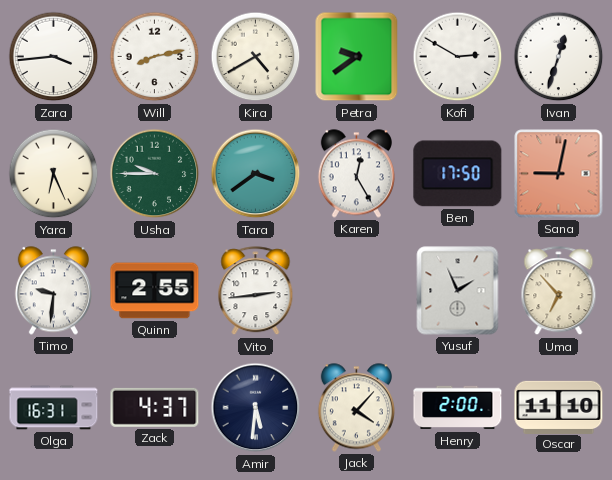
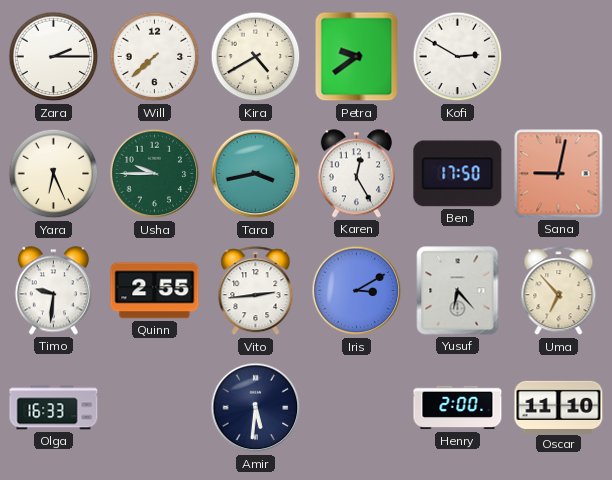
Zara: 3:44 -> 2:15 (54, 57)
Will: 8:13 -> 7:38 (155, 57)
Ivan: 12:33 -> none (559, 57)
Tara: 3:39 -> 3:43 (256, 174)
Iris: none -> 3:10 (357, 291)
Yusuf: 1:56 -> 6:23 (458, 291)
Olga: 16:31 -> 16:33 (54, 408)
Zack: 4:37 -> none (155, 407)
Jack: 4:07 -> none (356, 408)
